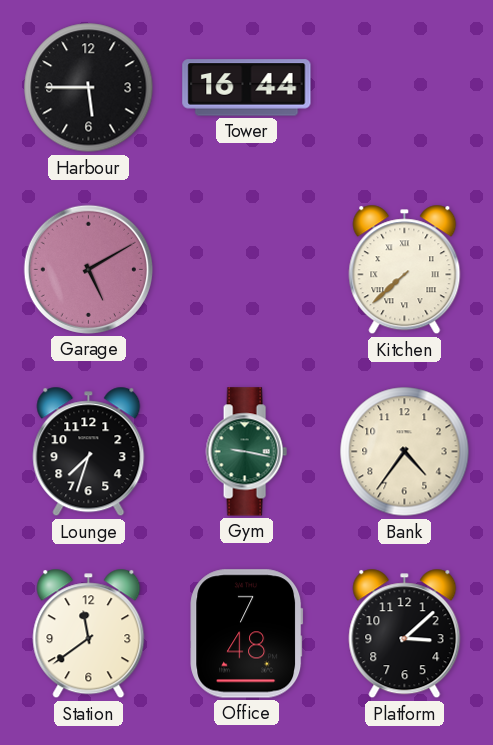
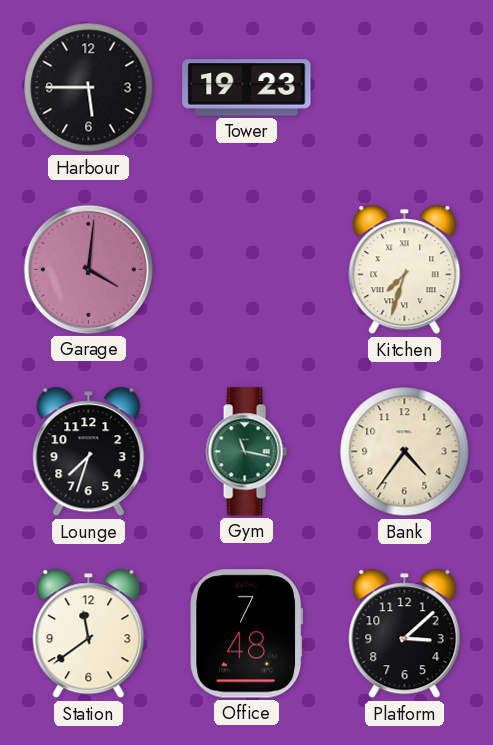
Tower: 16:44 -> 19:23 (247, 88)
Garage: 5:10 -> 4:01 (88, 269)
Kitchen: 7:38 -> 7:33 (405, 270)
Gym: 9:17 -> 11:17 (246, 452)
